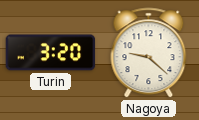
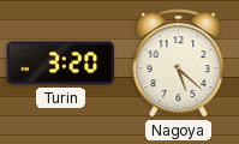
Nagoya: 9:22 -> 5:22 (179, 64)
